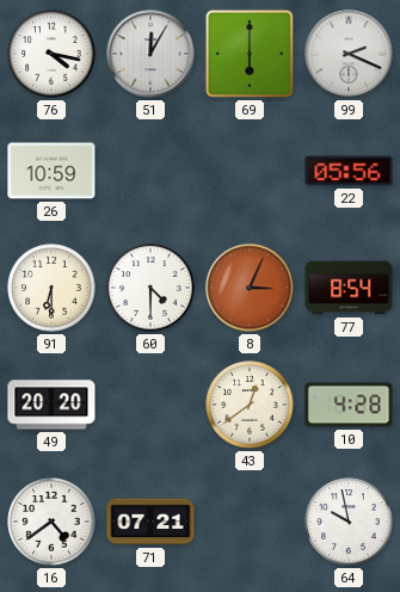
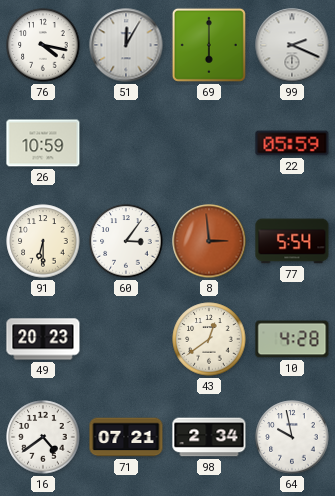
22: 05:56 -> 05:59 (292, 143)
60: 4:30 -> 3:06 (126, 241)
8: 3:04 -> 2:59 (209, 241)
77: 8:54 -> 5:54 (292, 241)
49: 20:20 -> 20:23 (43, 339)
98: none -> 2:34 (209, 437)
